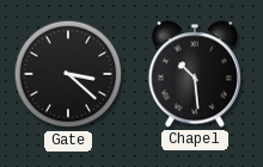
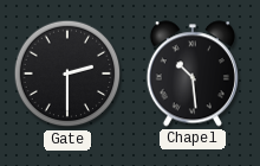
Gate: 3:22 -> 2:30 (67, 74)
